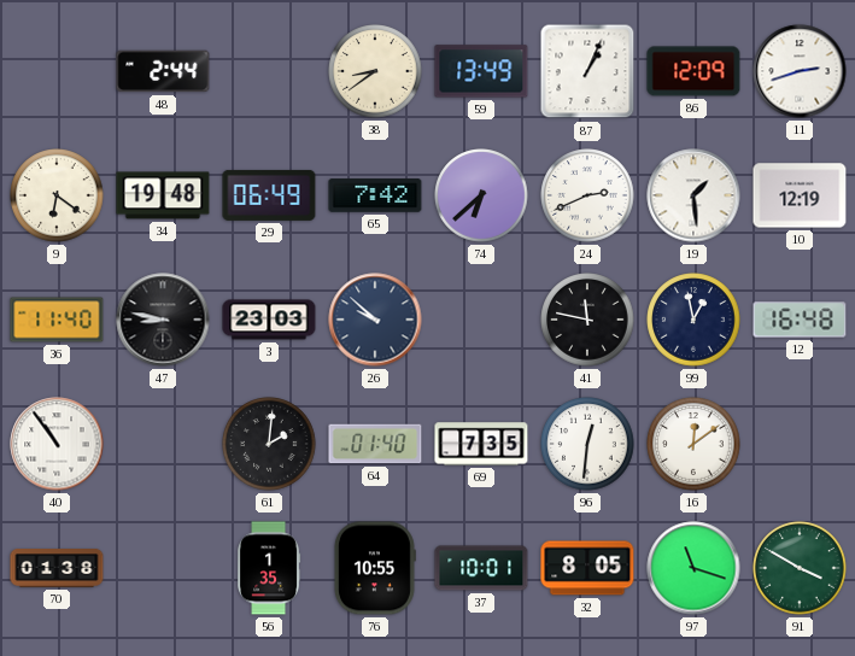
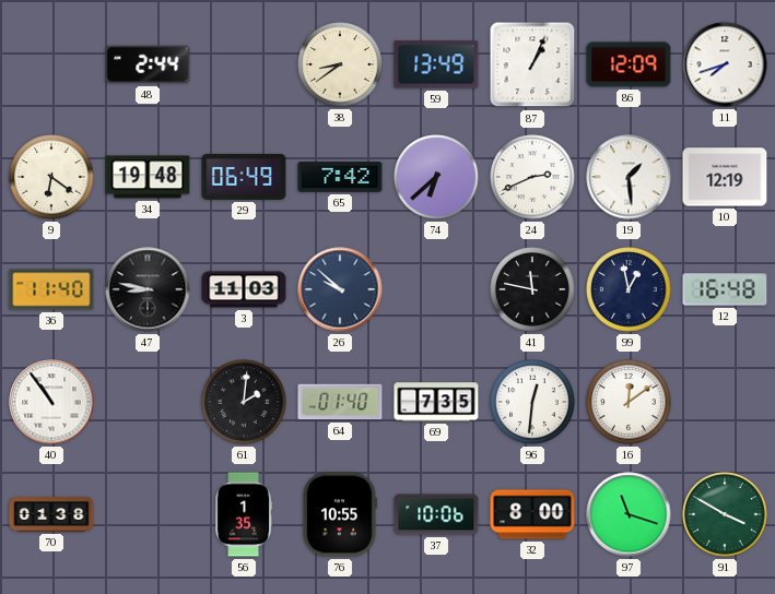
11: 2:42 -> 7:42 (725, 64)
3: 23:03 -> 11:03 (244, 289)
37: 10:01 -> 10:06 (436, 514)
32: 8:05 -> 8:00 (532, 514)
